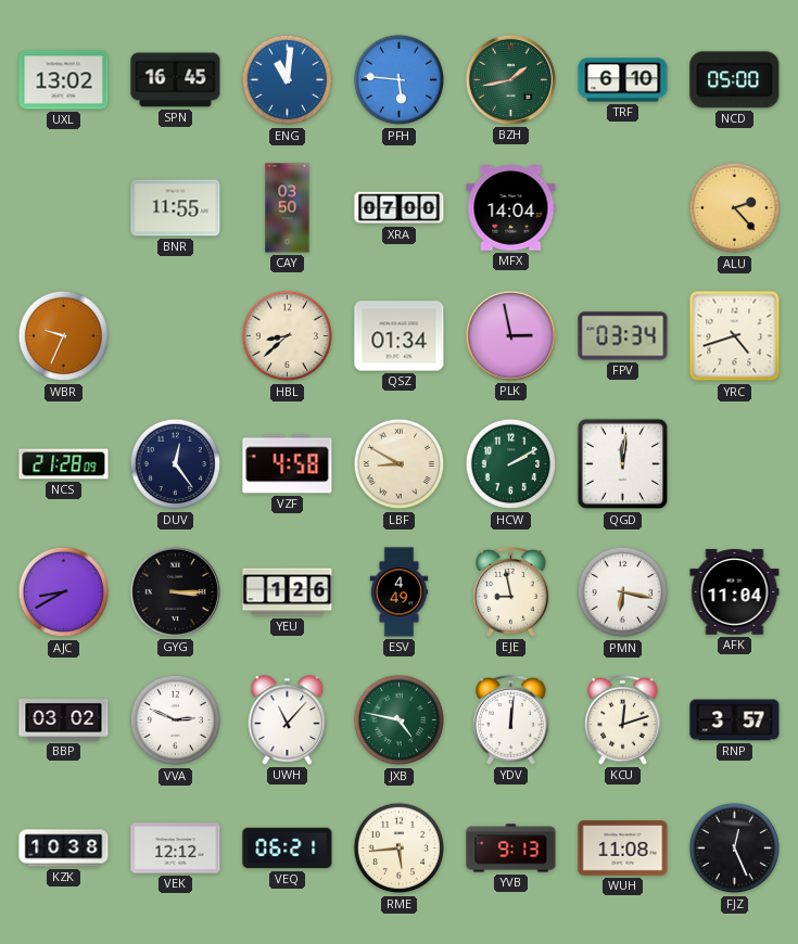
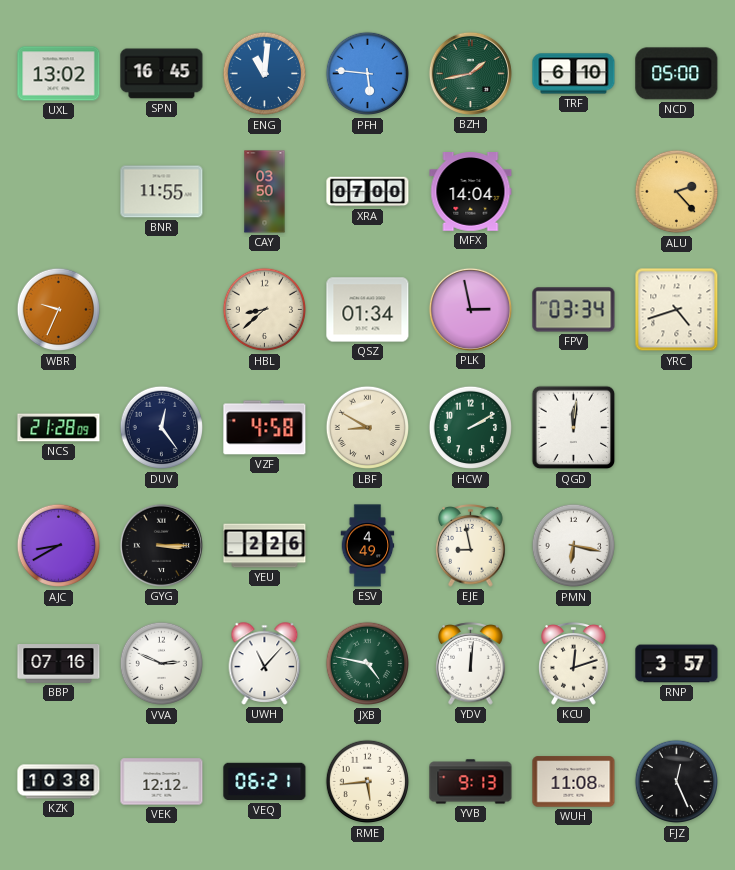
YEU: 1:26 -> 2:26 (265, 546)
AFK: 11:04 -> none (735, 592)
BBP: 03:02 -> 07:16 (59, 664)
